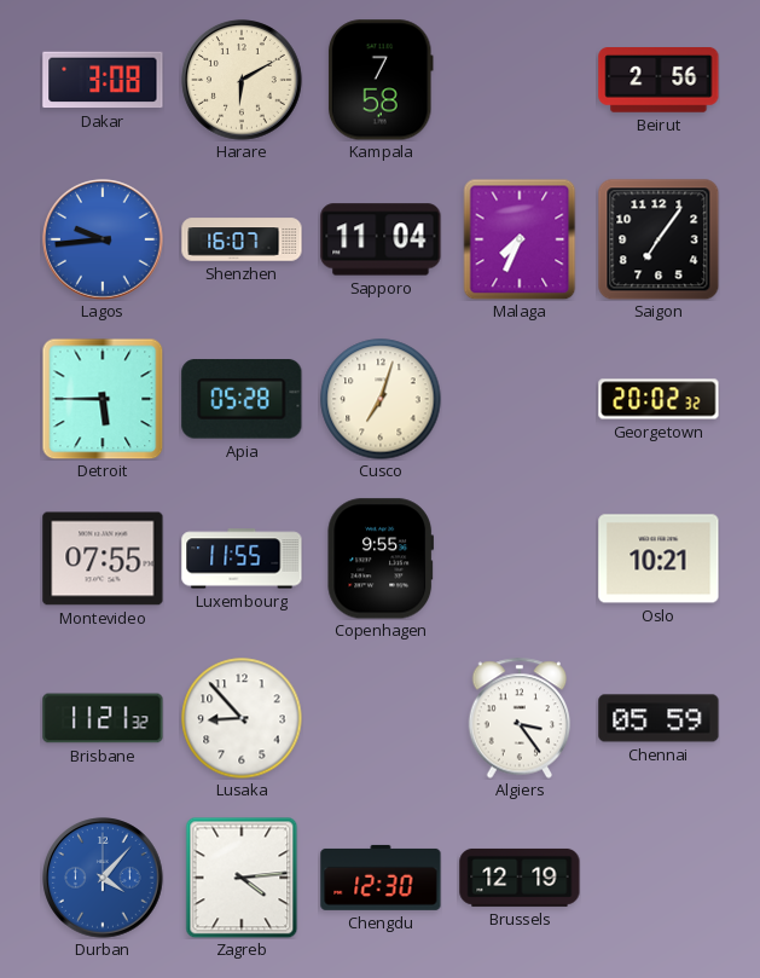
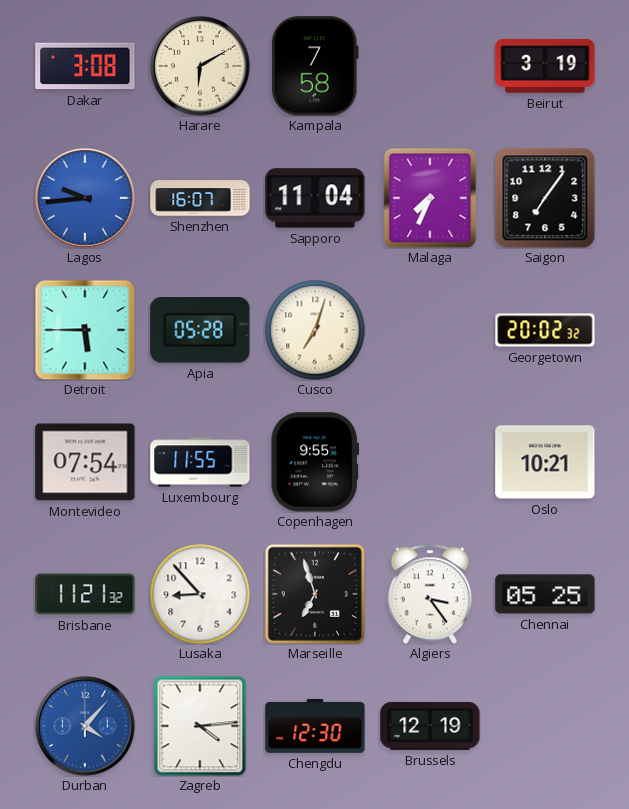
Beirut: 2:56 -> 3:19 (545, 67)
Montevideo: 07:55 -> 07:54 (85, 462)
Marseille: none -> 6:57 (315, 594)
Chennai: 05:59 -> 05:25 (545, 594)
